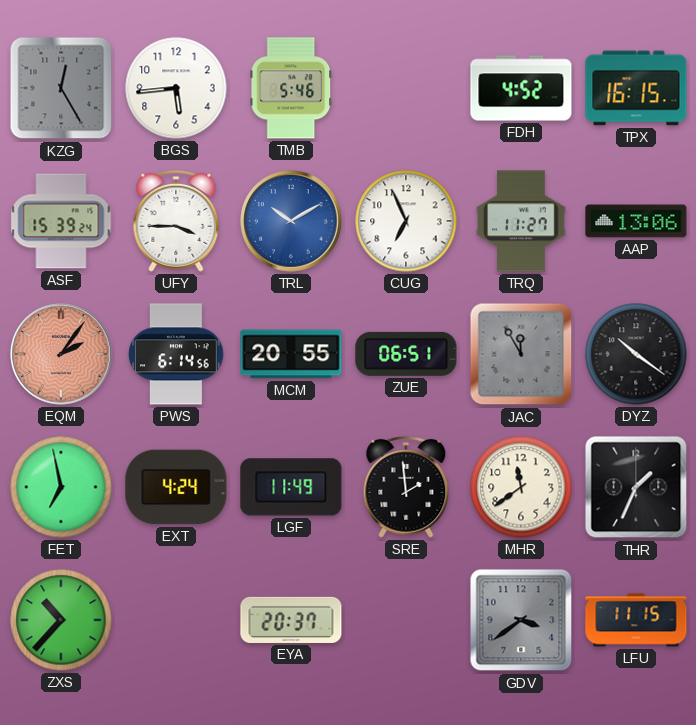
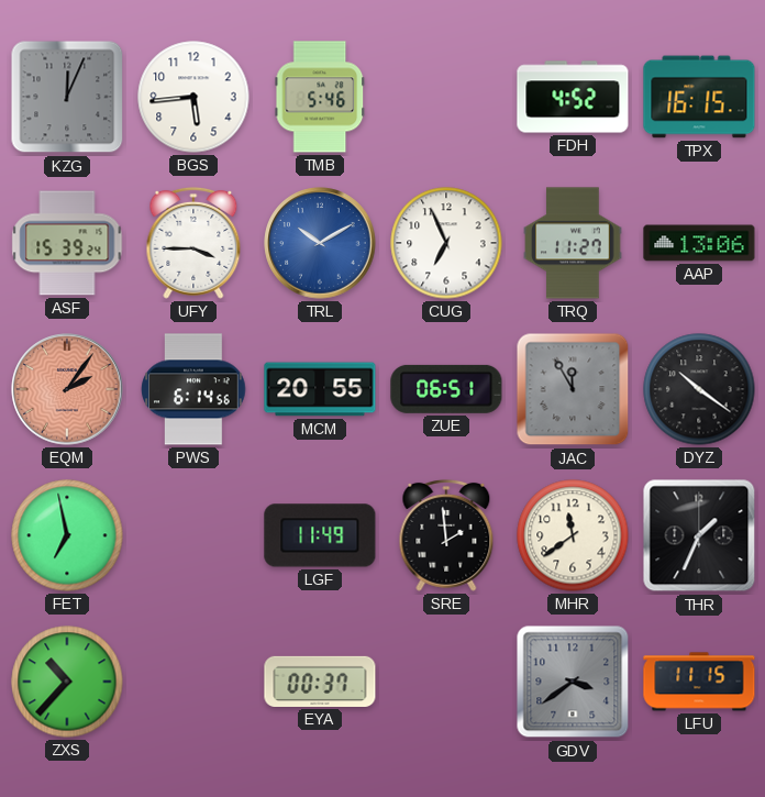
KZG: 12:25 -> 12:04 (67, 97)
EXT: 4:24 -> none (176, 487)
EYA: 20:37 -> 00:37 (320, 682)
